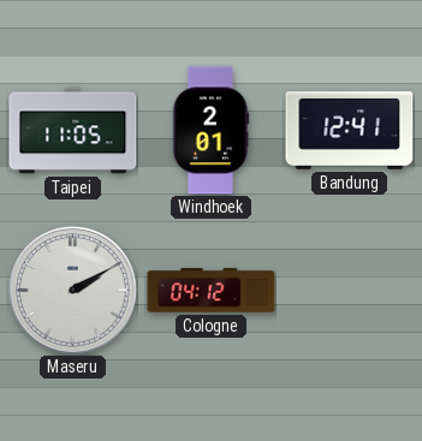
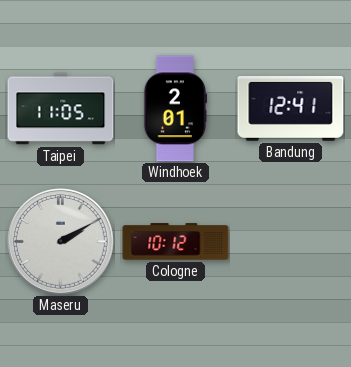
Cologne: 04:12 -> 10:12 (176, 242)
